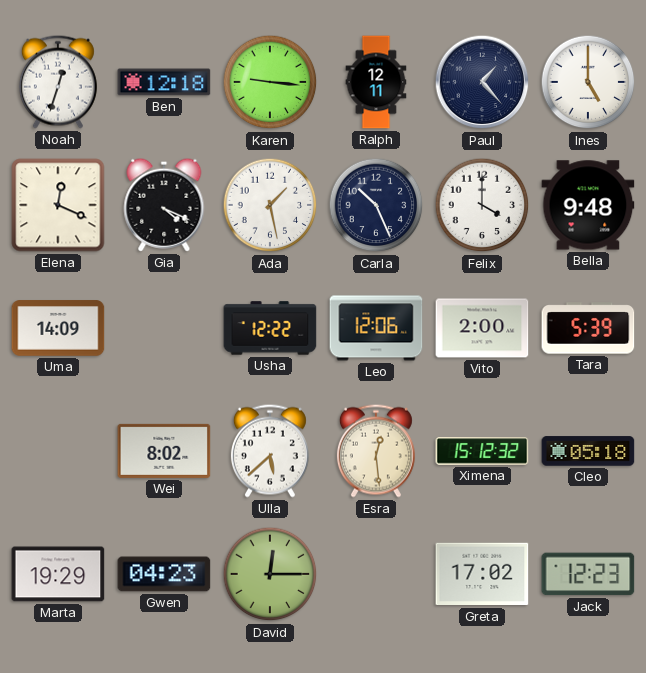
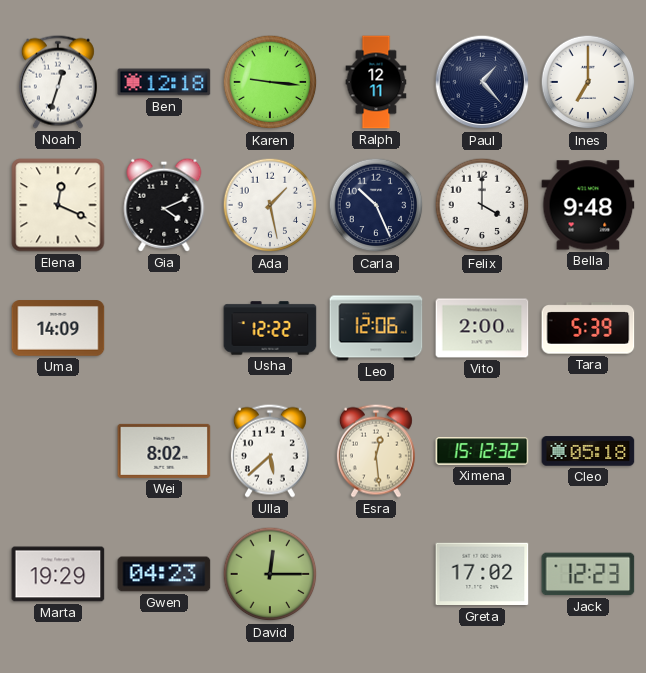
Ines: 5:00 -> 7:00 (588, 82)
Gia: 4:19 -> 4:11 (164, 205)
